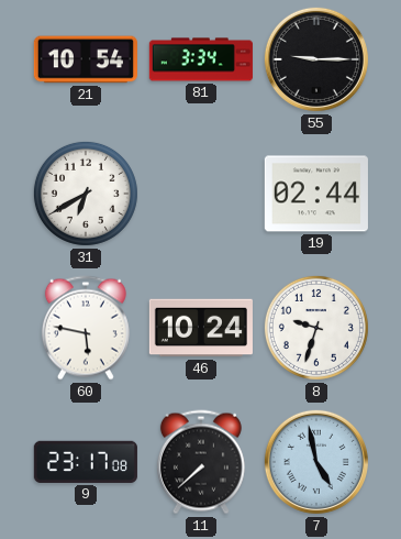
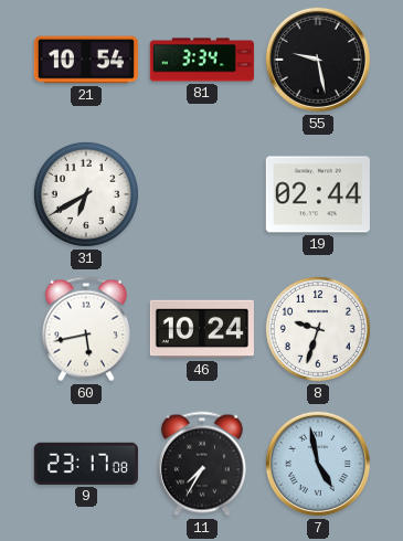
55: 9:15 -> 9:28 (318, 60)
60: 5:47 -> 5:43 (86, 329)
11: 7:38 -> 7:35 (202, 464)
